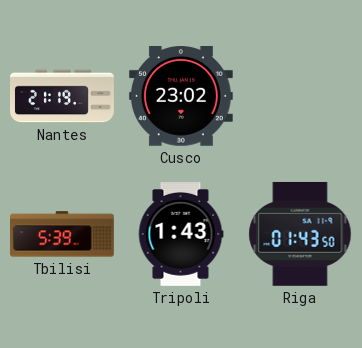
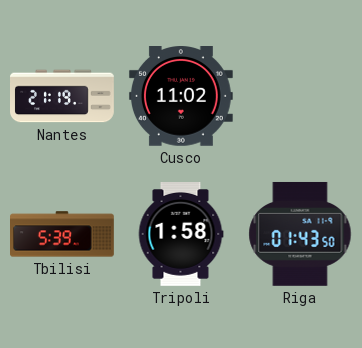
Cusco: 23:02 -> 11:02 (181, 97)
Tripoli: 1:43 -> 1:58 (181, 235)
